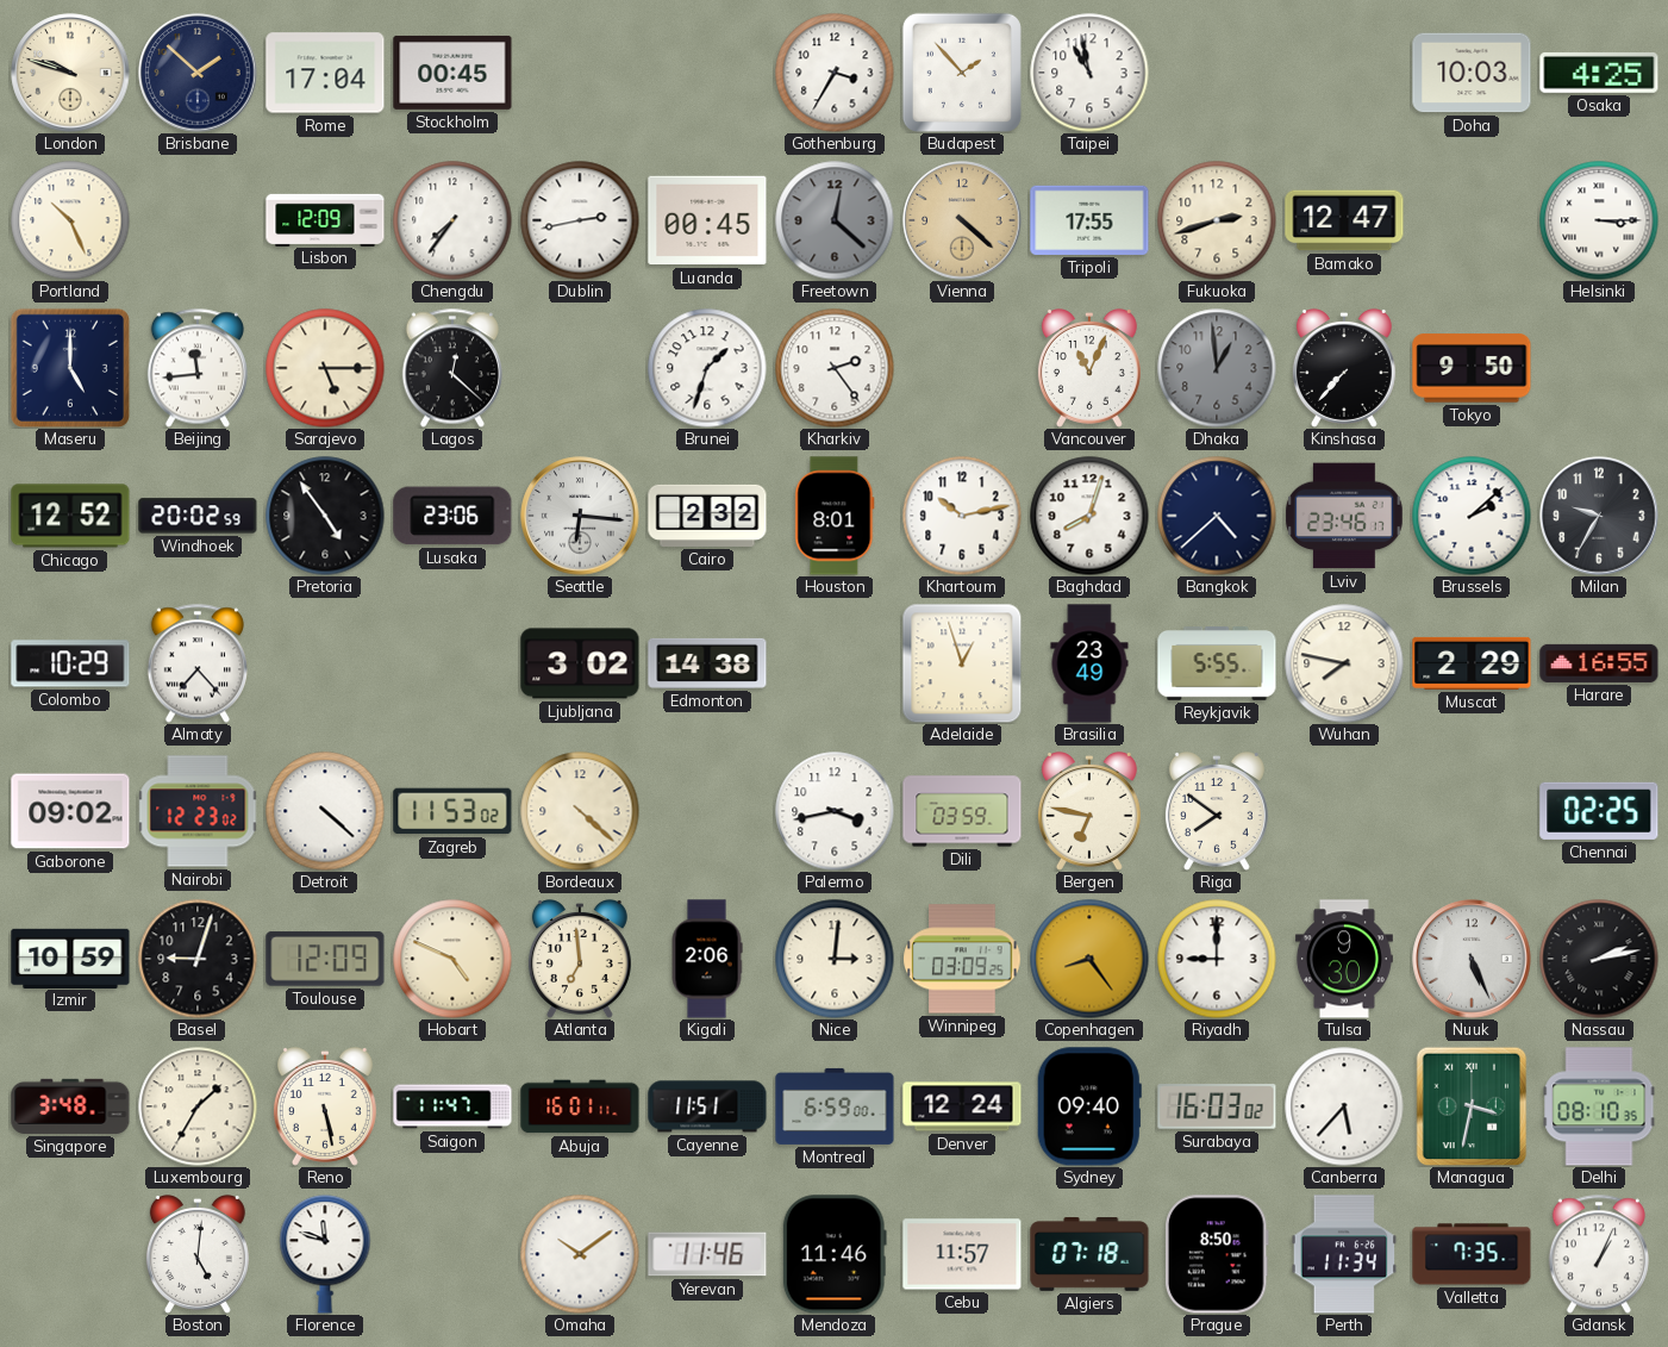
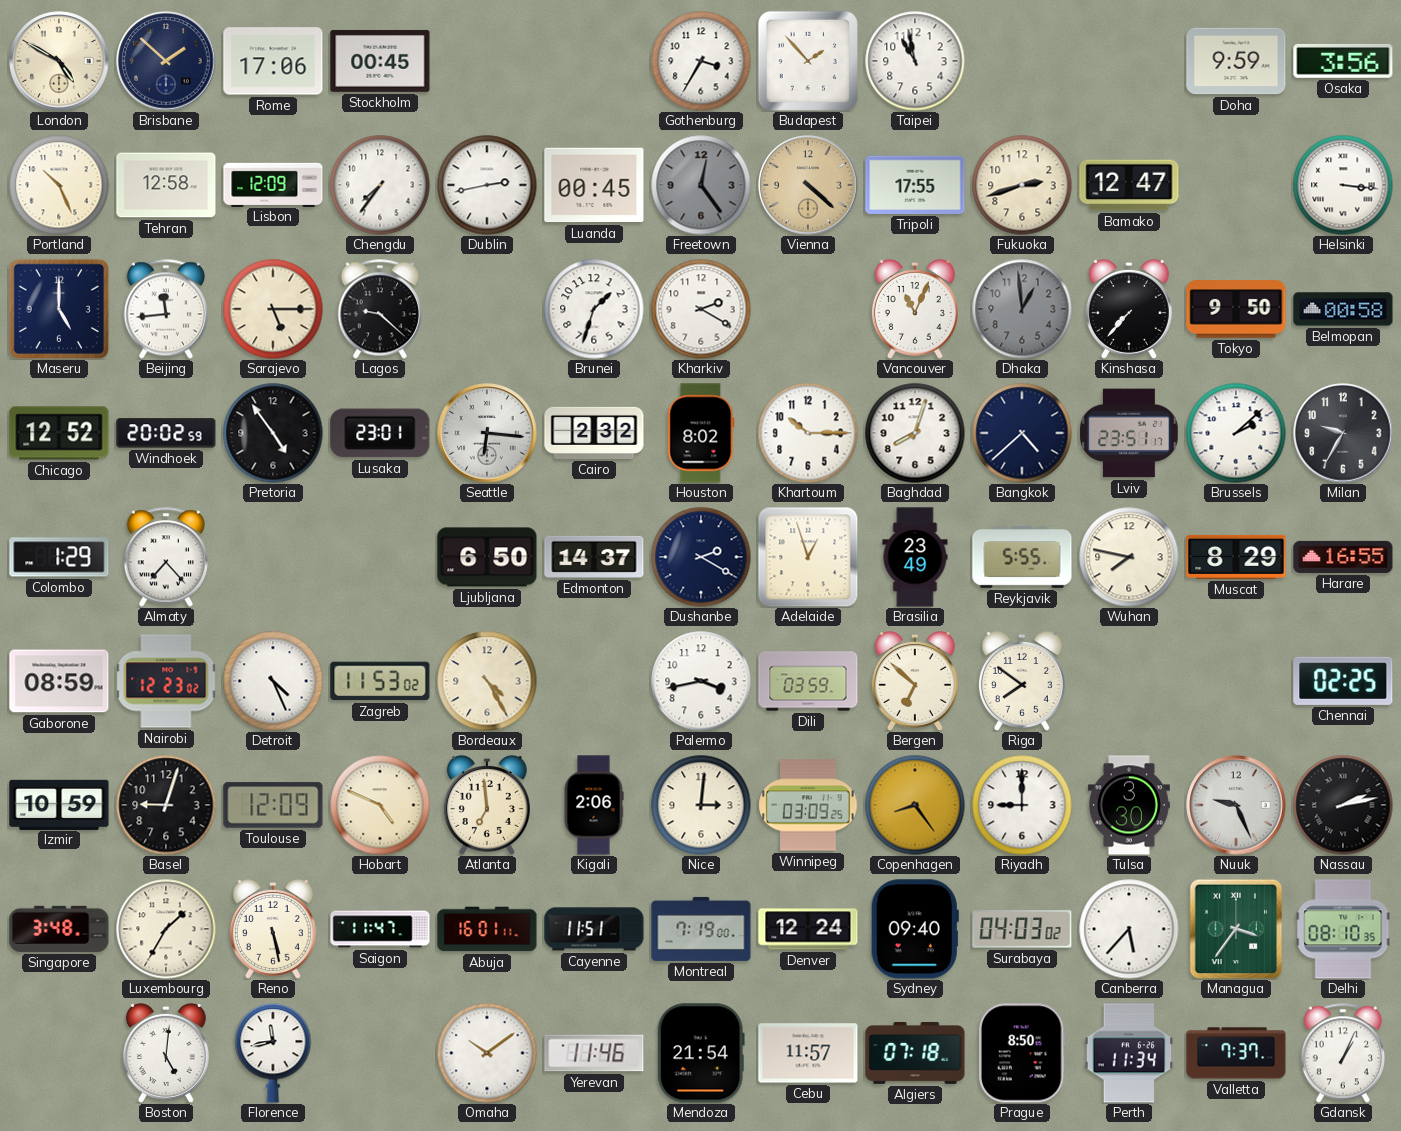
London: 9:48 -> 4:50 (59, 61)
Rome: 17:04 -> 17:06 (273, 61)
Doha: 10:03 -> 9:59 (1236, 61)
Osaka: 4:25 -> 3:56 (1343, 61)
Tehran: none -> 12:58 (166, 185)
Freetown: 12:22 -> 12:24 (701, 185)
Helsinki: 3:15 -> 3:16 (1343, 185)
Lagos: 12:22 -> 9:22 (380, 309)
Kharkiv: 2:24 -> 2:20 (701, 309)
Belmopan: none -> 00:58 (1343, 309)
Lusaka: 23:06 -> 23:01 (380, 433)
Houston: 8:01 -> 8:02 (701, 433)
Khartoum: 10:13 -> 10:15 (808, 433)
Lviv: 23:46 -> 23:51 (1130, 433)
Colombo: 10:29 -> 1:29 (59, 557)
Ljubljana: 3:02 -> 6:50 (487, 557)
Edmonton: 14:38 -> 14:37 (594, 557)
Dushanbe: none -> 2:20 (701, 557)
Muscat: 2:29 -> 8:29 (1236, 557)
Gaborone: 09:02 -> 08:59 (59, 681)
Detroit: 4:22 -> 4:26 (273, 681)
Bordeaux: 4:22 -> 4:25 (487, 681)
Bergen: 6:47 -> 6:52 (915, 682)
Tulsa: 9:30 -> 3:30 (1129, 805)
Nuuk: 5:26 -> 9:26 (1236, 805)
Montreal: 6:59 -> 7:19 (701, 929)
Surabaya: 16:03 -> 04:03 (1022, 929)
Managua: 3:32 -> 3:36 (1236, 929)
Florence: 11:48 -> 11:43 (273, 1053)
Mendoza: 11:46 -> 21:54 (701, 1053)
Valletta: 7:35 -> 7:37 (1236, 1053)
